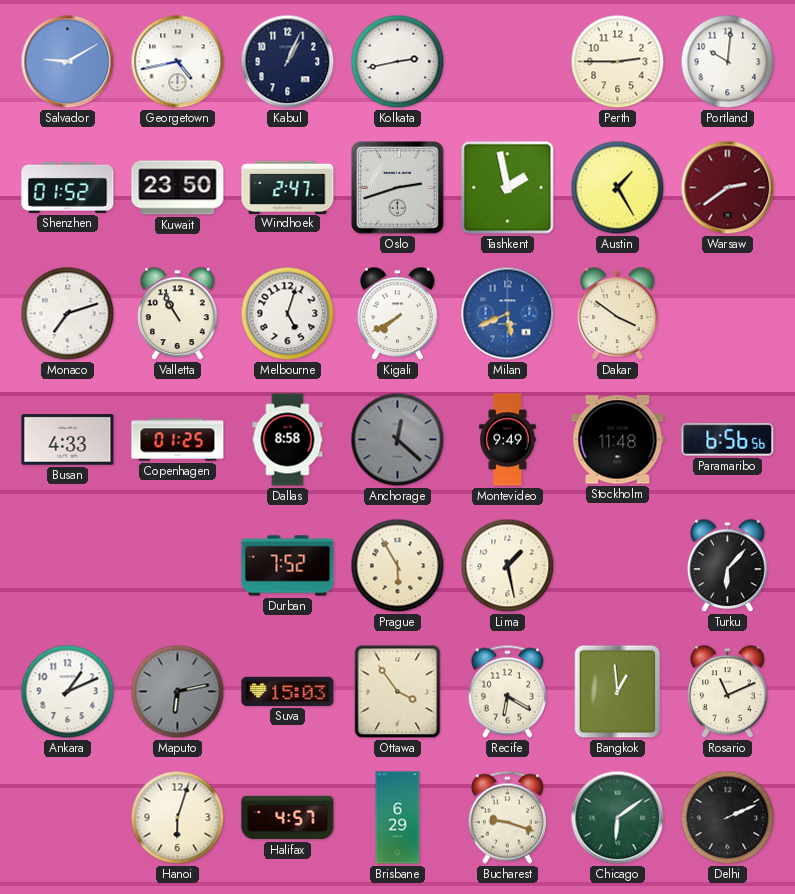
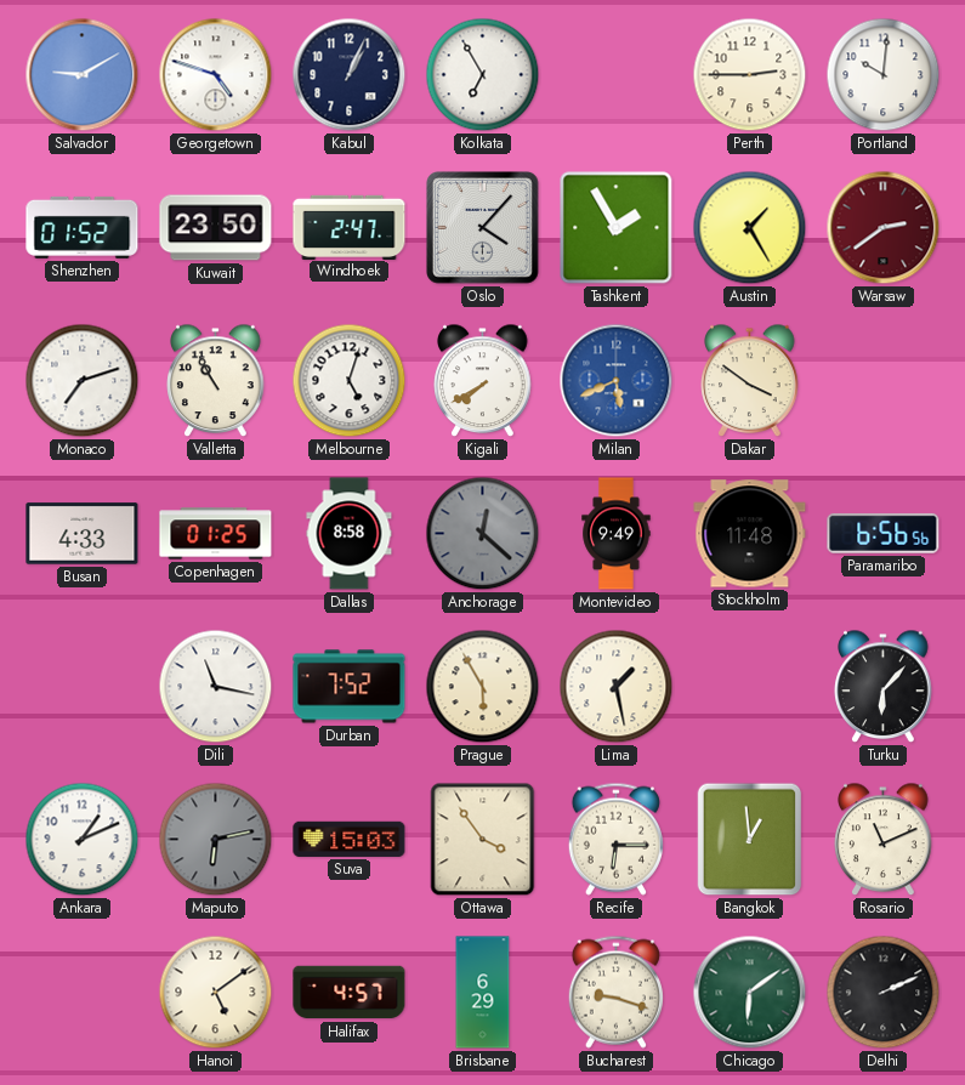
Georgetown: 4:43 -> 4:48 (216, 75)
Kolkata: 2:43 -> 6:55 (483, 75)
Oslo: 2:42 -> 4:07 (483, 228)
Tashkent: 1:58 -> 1:55 (617, 228)
Dili: none -> 11:17 (216, 687)
Recife: 6:20 -> 6:15 (615, 839)
Hanoi: 6:03 -> 5:09 (216, 993)
